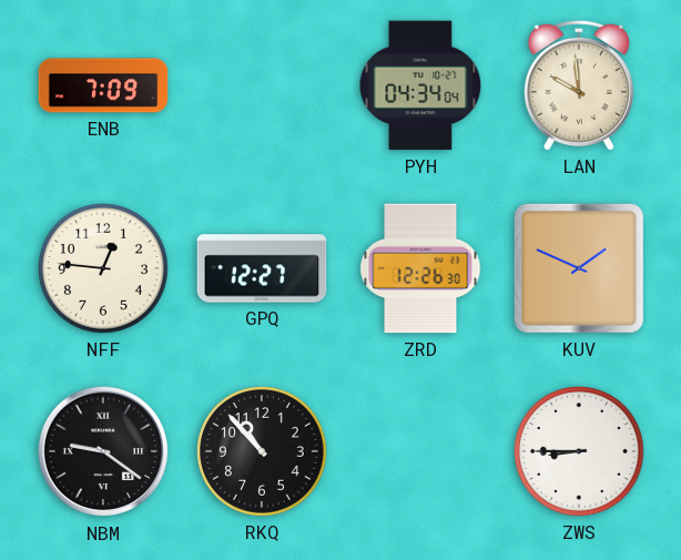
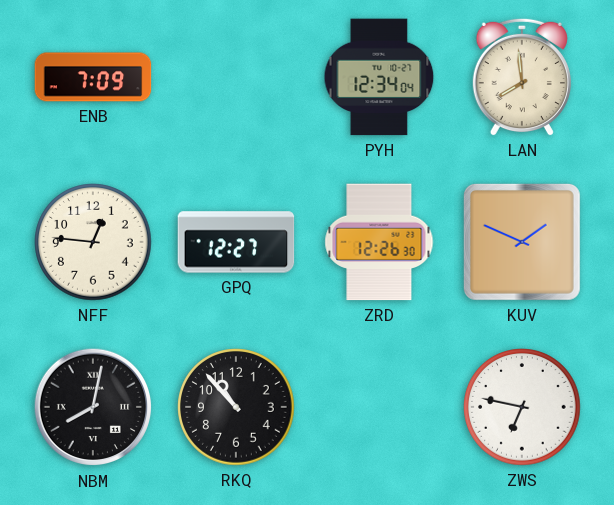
PYH: 04:34 -> 12:34 (379, 77)
LAN: 9:59 -> 7:59 (522, 77)
NBM: 9:21 -> 8:02 (93, 407)
ZWS: 8:45 -> 6:47 (522, 407)
